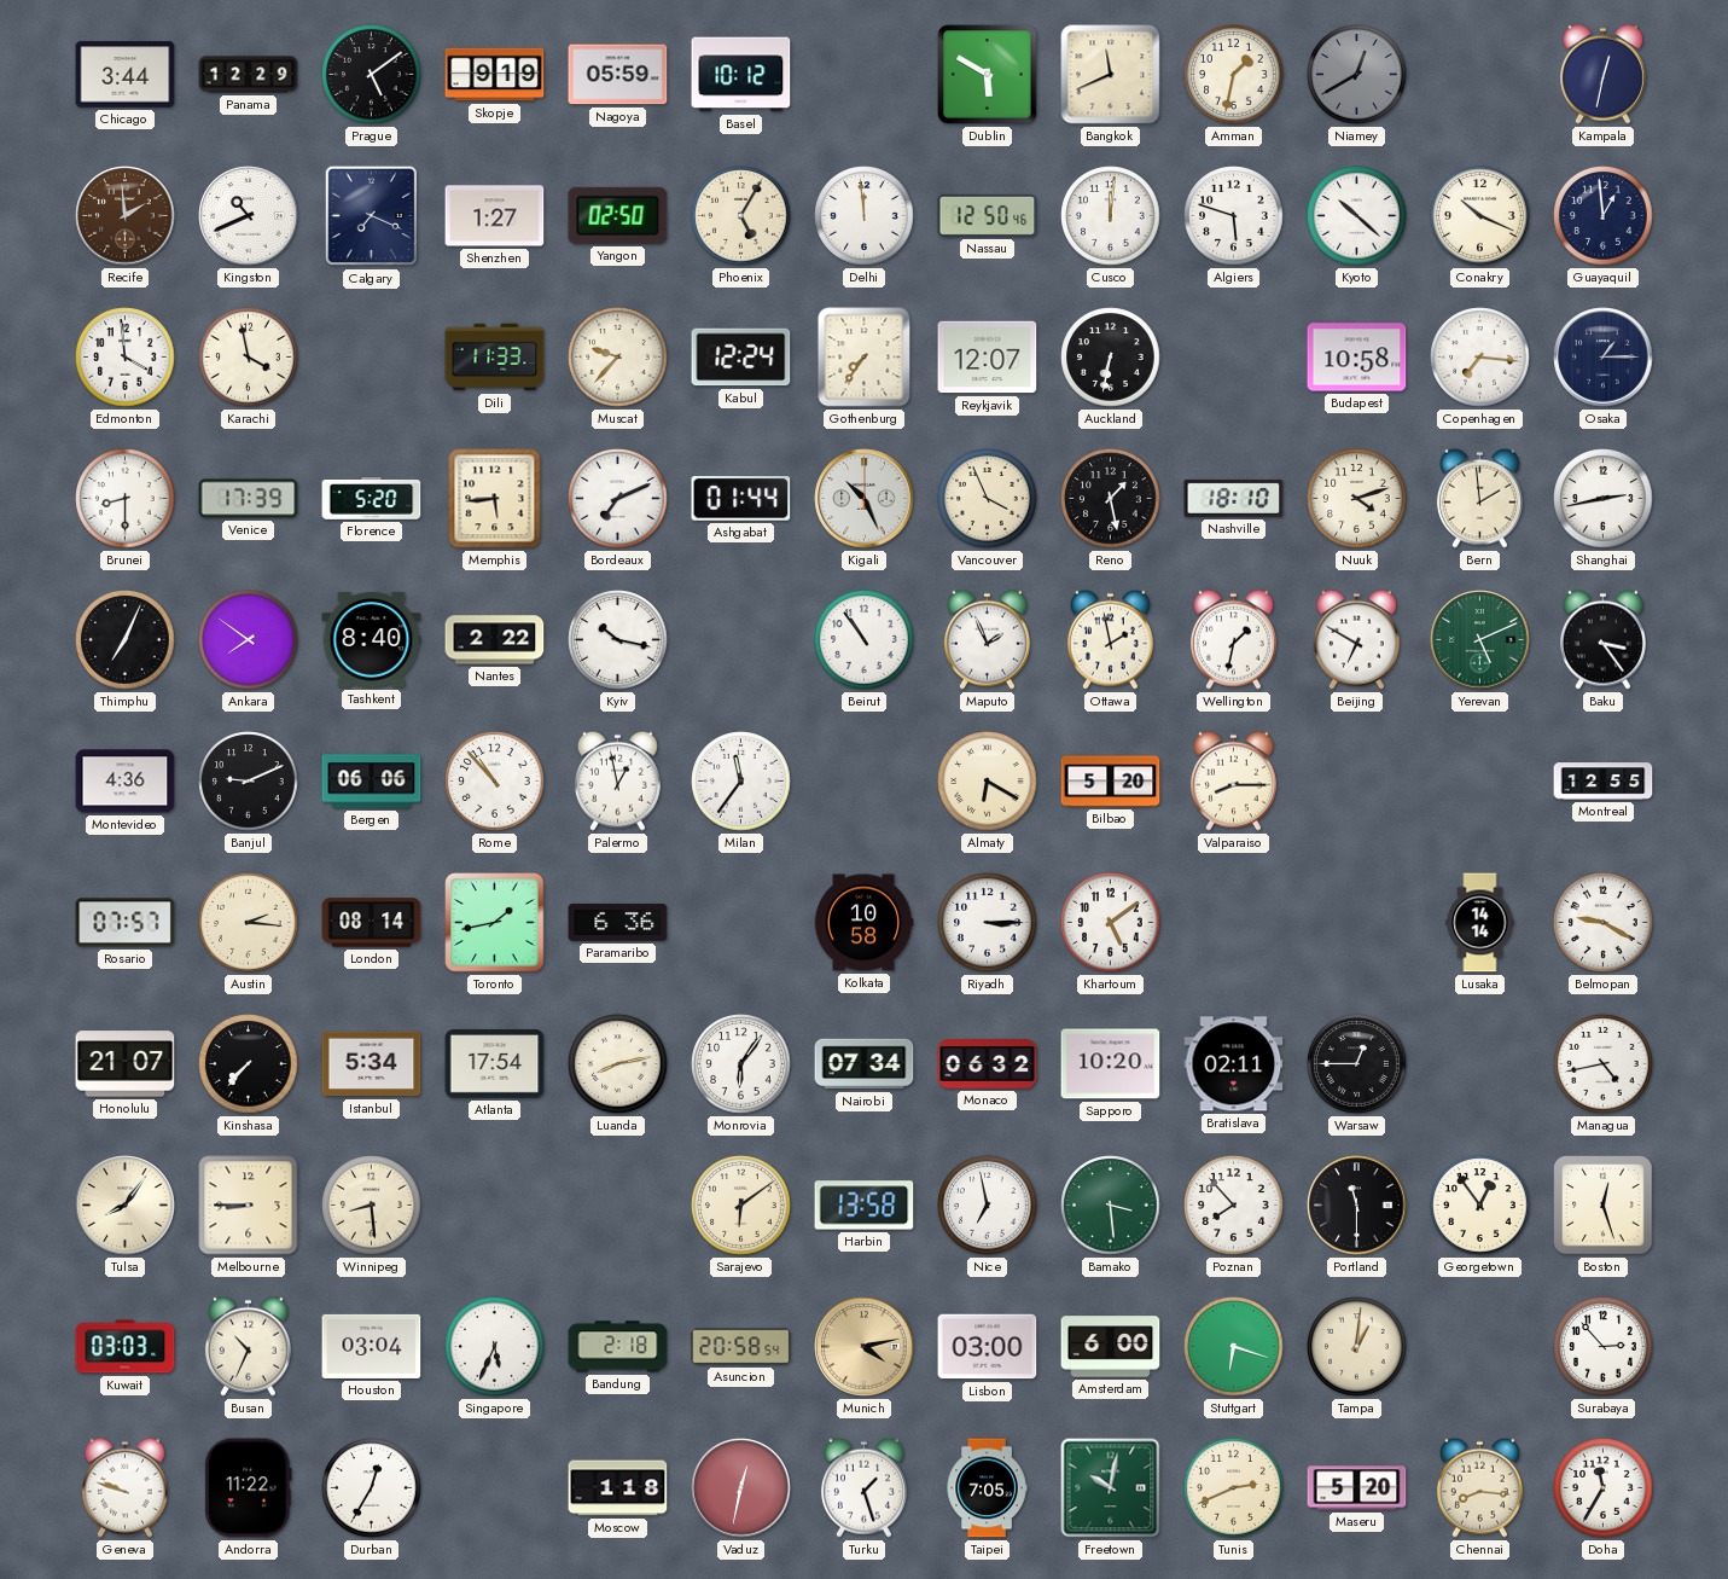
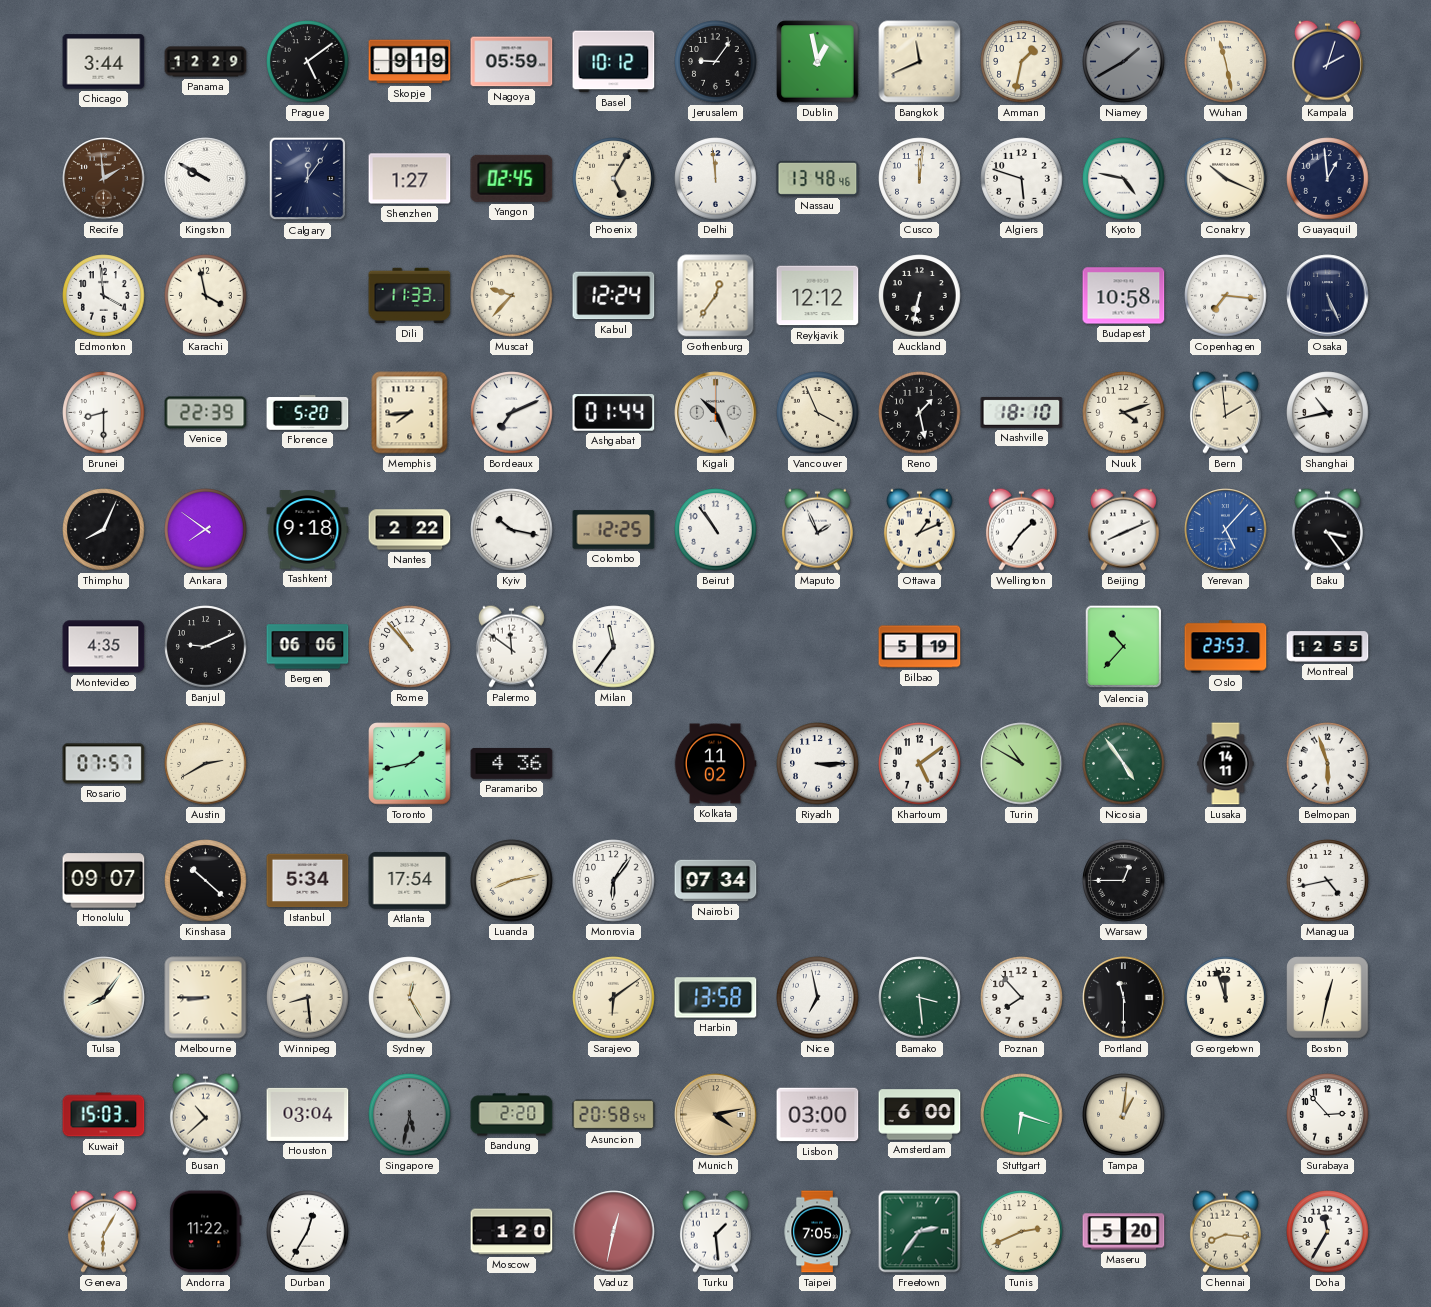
Jerusalem: none -> 9:06 (716, 62)
Dublin: 5:50 -> 12:58 (818, 62)
Niamey: 12:40 -> 1:40 (1124, 62)
Wuhan: none -> 11:28 (1226, 62)
Kampala: 12:32 -> 2:03 (1327, 61)
Kingston: 10:41 -> 9:50 (206, 179)
Calgary: 7:19 -> 12:06 (308, 179)
Yangon: 02:50 -> 02:45 (512, 178)
Nassau: 12:50 -> 13:48 (818, 178)
Kyoto: 10:22 -> 4:47 (1124, 179)
Gothenburg: 7:36 -> 12:36 (716, 296)
Reykjavik: 12:07 -> 12:12 (818, 296)
Osaka: 1:15 -> 5:26 (1328, 296)
Venice: 17:39 -> 22:39 (206, 413)
Memphis: 5:44 -> 7:44 (410, 413)
Shanghai: 2:43 -> 10:43 (1328, 413)
Thimphu: 7:04 -> 8:04 (104, 530)
Tashkent: 8:40 -> 9:18 (308, 530)
Colombo: none -> 12:25 (614, 530)
Ottawa: 1:58 -> 1:11 (919, 529)
Wellington: 1:32 -> 1:36 (1021, 529)
Beijing: 6:50 -> 8:11 (1123, 529)
Yerevan: 5:11 -> 5:07 (1226, 530)
Yerevan dial: green -> blue (1226, 530)
Montevideo: 4:36 -> 4:35 (104, 647)
Palermo: 12:58 -> 11:51 (511, 646)
Almaty: 6:20 -> none (988, 782)
Bilbao: 5:20 -> 5:19 (920, 647)
Valparaiso: 8:15 -> none (1233, 780)
Valencia: none -> 10:37 (1124, 647)
Oslo: none -> 23:53 (1226, 647)
Austin: 2:16 -> 2:40 (206, 764)
London: 08:14 -> none (372, 923)
Paramaribo: 6:36 -> 4:36 (512, 764)
Kolkata: 10:58 -> 11:02 (715, 764)
Turin: none -> 10:50 (1022, 764)
Nicosia: none -> 4:54 (1124, 764)
Lusaka: 14:14 -> 14:11 (1226, 764)
Belmopan: 9:20 -> 5:57 (1328, 764)
Honolulu: 21:07 -> 09:07 (104, 881)
Kinshasa: 7:37 -> 10:22 (206, 881)
Monaco: 06:32 -> none (988, 1064)
Sapporo: 10:20 -> none (1111, 1064)
Bratislava: 02:11 -> none (1234, 1064)
Sydney: none -> 12:25 (410, 998)
Georgetown: 12:54 -> 11:57 (1226, 998)
Boston: 12:27 -> 12:32 (1328, 998)
Kuwait: 03:03 -> 15:03 (104, 1115)
Busan: 10:34 -> 10:38 (205, 1114)
Singapore: 5:34 -> 5:32 (410, 1115)
Singapore dial: white -> grey (410, 1115)
Bandung: 2:18 -> 2:20 (512, 1115)
Geneva: 9:48 -> 6:05 (103, 1231)
Moscow: 1:18 -> 1:20 (512, 1232)
Turku: 1:27 -> 1:29 (715, 1231)
Freetown: 10:02 -> 2:36 (920, 1232)
